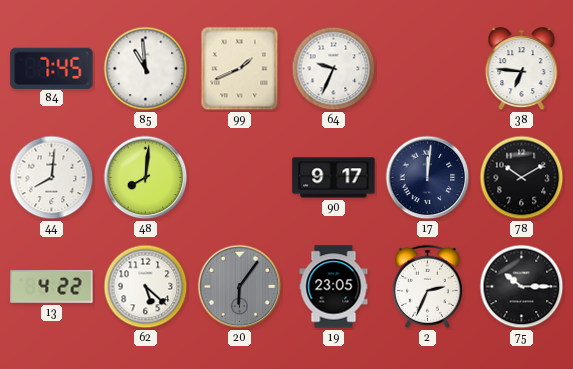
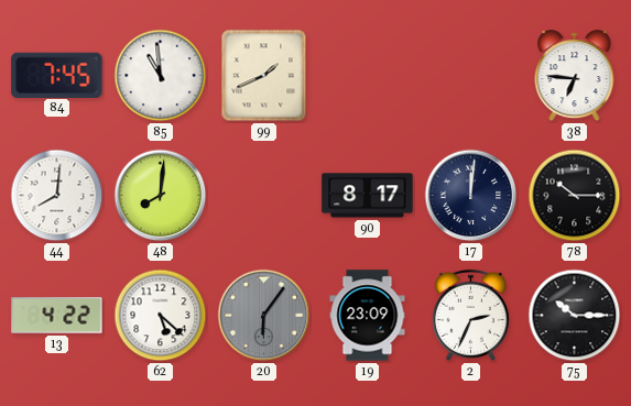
64: 9:34 -> none (334, 69)
90: 9:17 -> 8:17 (368, 196)
78: 10:10 -> 10:15 (575, 196)
19: 23:05 -> 23:09 (368, 316)
